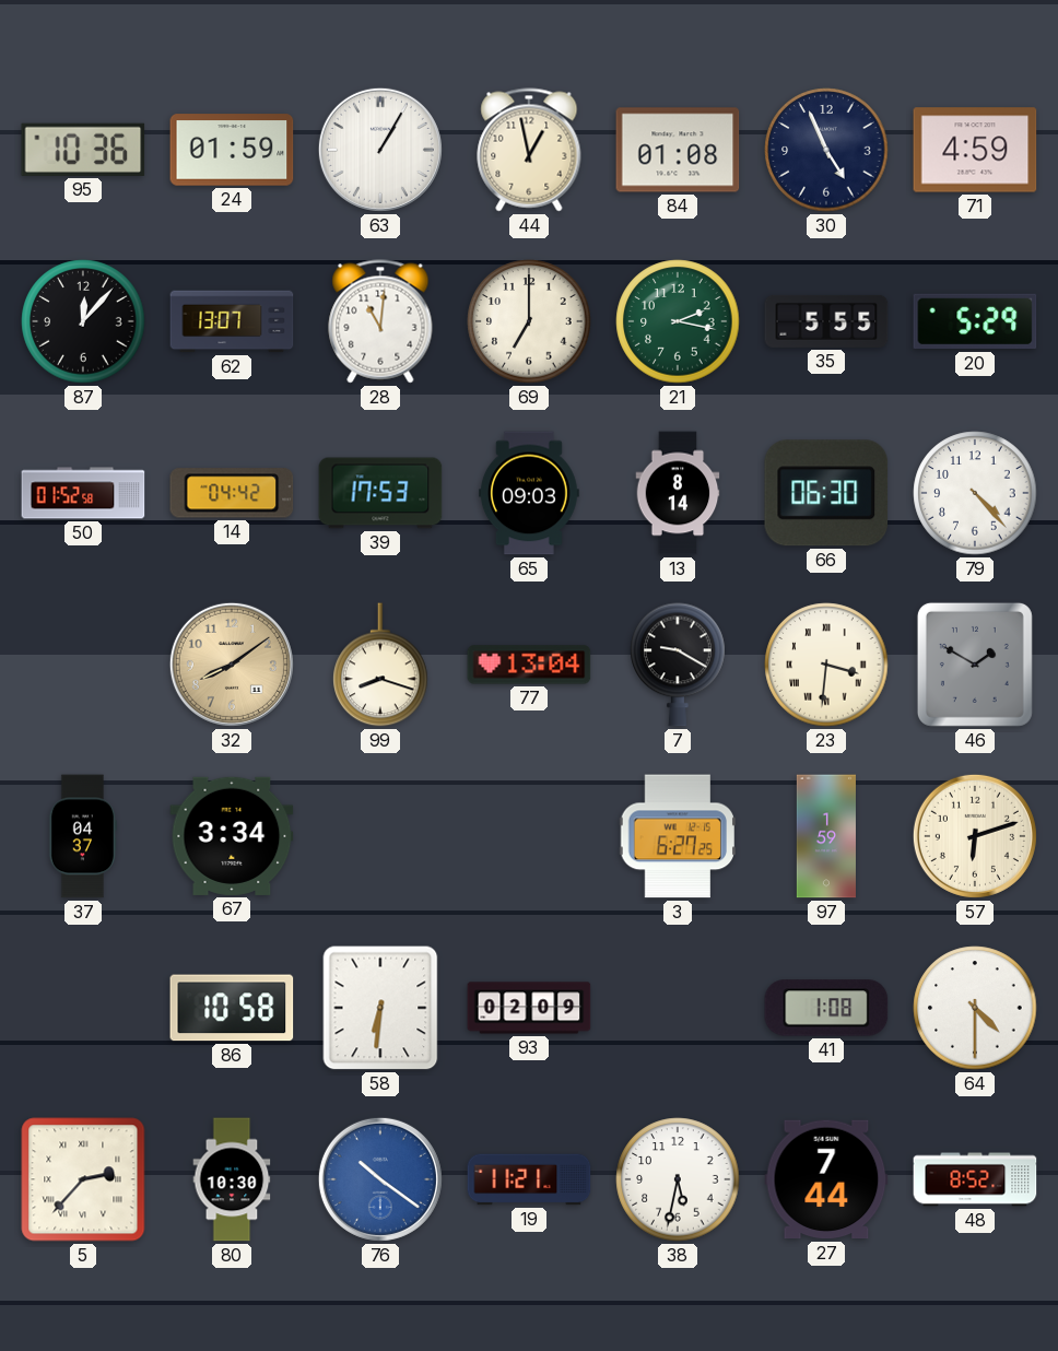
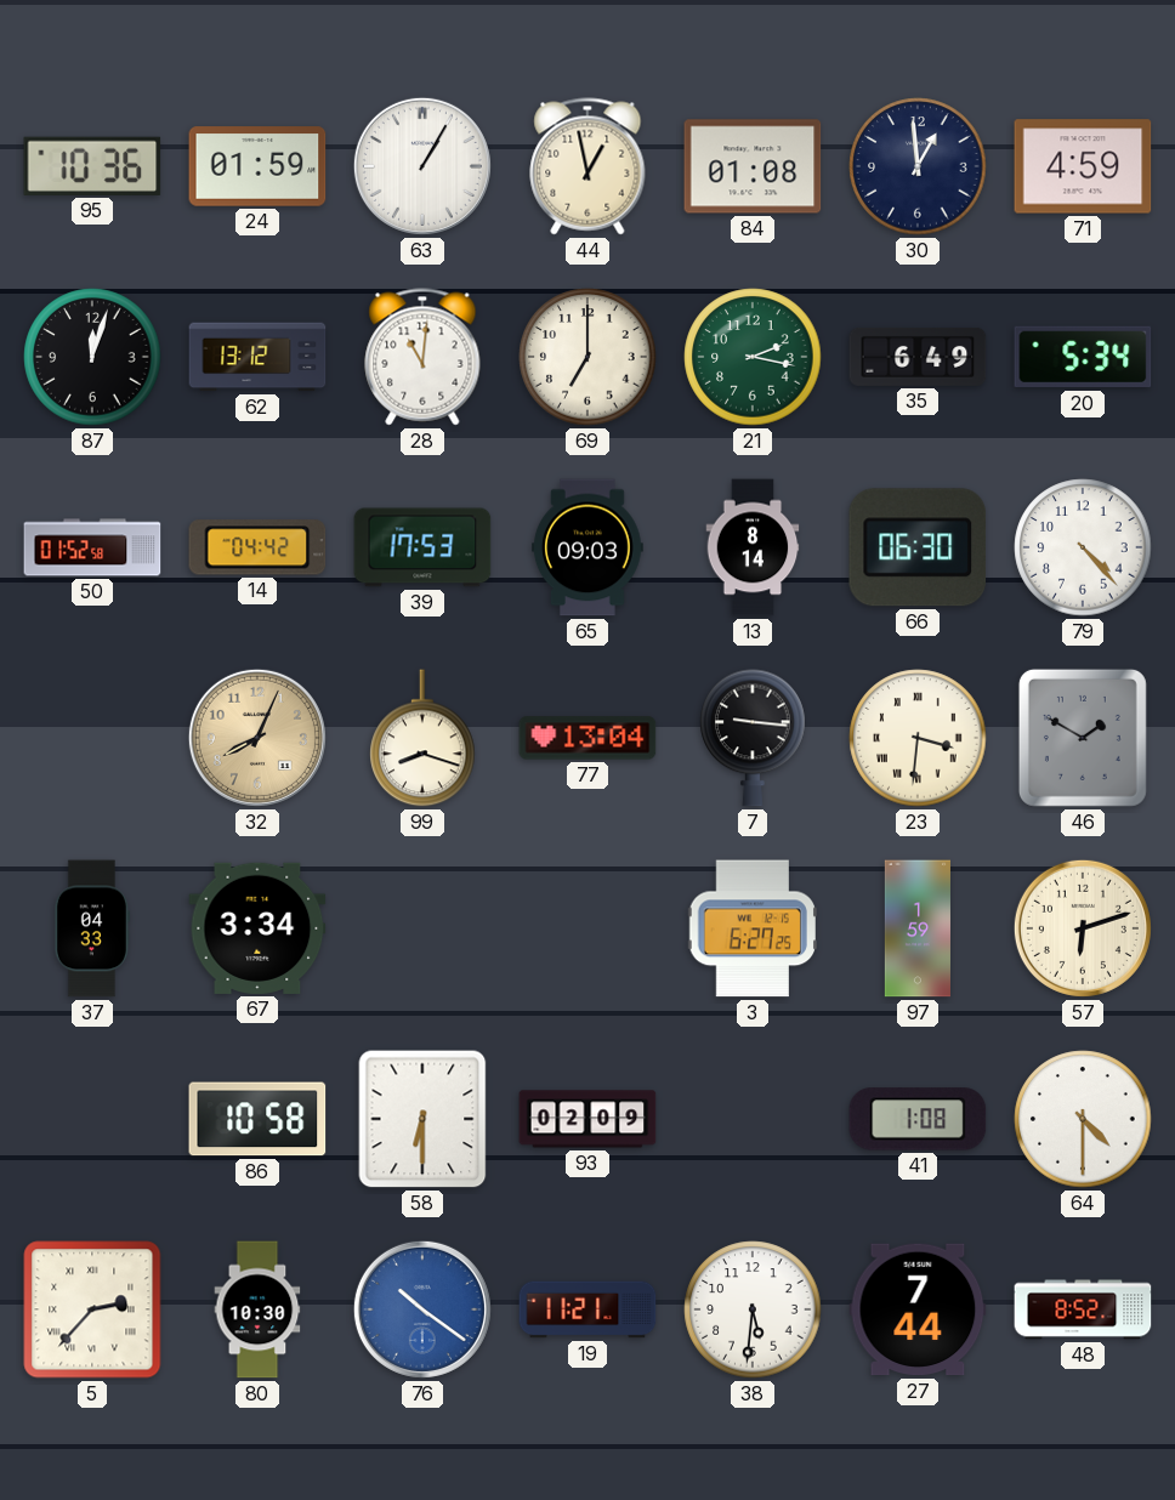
30: 4:56 -> 12:59 (918, 166)
87: 12:07 -> 12:03 (92, 357)
62: 13:07 -> 13:12 (257, 357)
35: 5:55 -> 6:49 (918, 357)
20: 5:29 -> 5:34 (1083, 357)
32: 8:09 -> 8:04 (257, 738)
7: 9:20 -> 9:16 (753, 738)
37: 04:37 -> 04:33 (92, 928)
58: 6:31 -> 6:30 (422, 1119)
38: 5:32 -> 5:31 (753, 1309)
